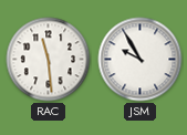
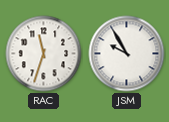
RAC: 11:29 -> 11:33 (44, 54)
